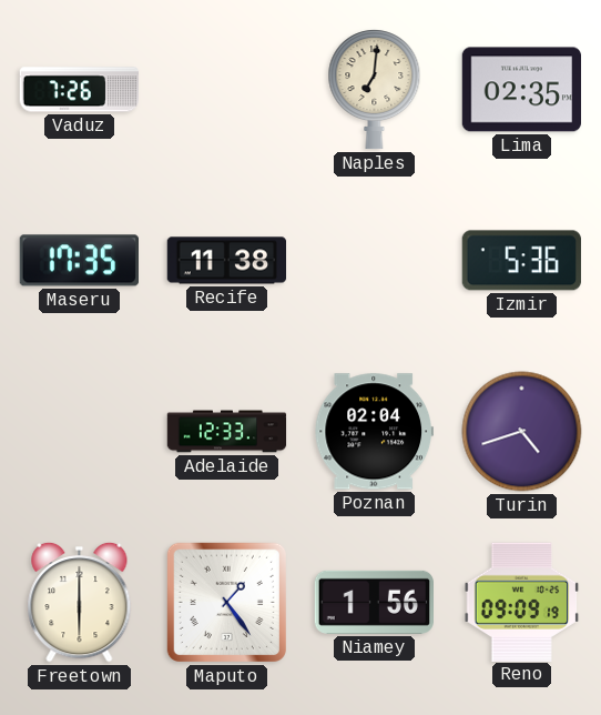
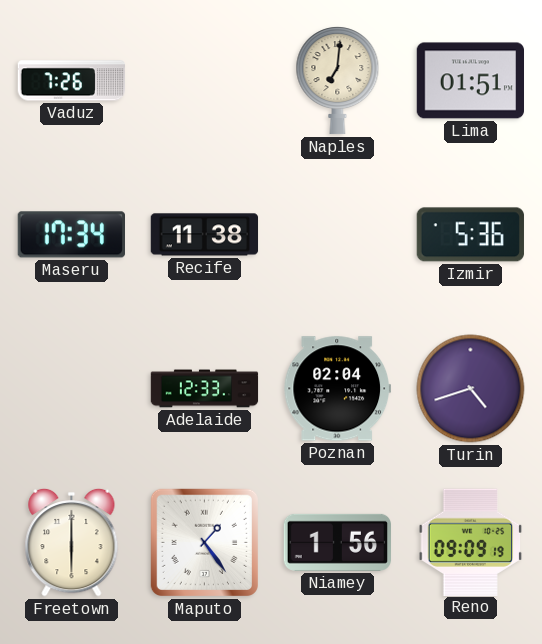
Lima: 02:35 -> 01:51 (470, 81)
Maseru: 17:35 -> 17:34 (71, 235)
